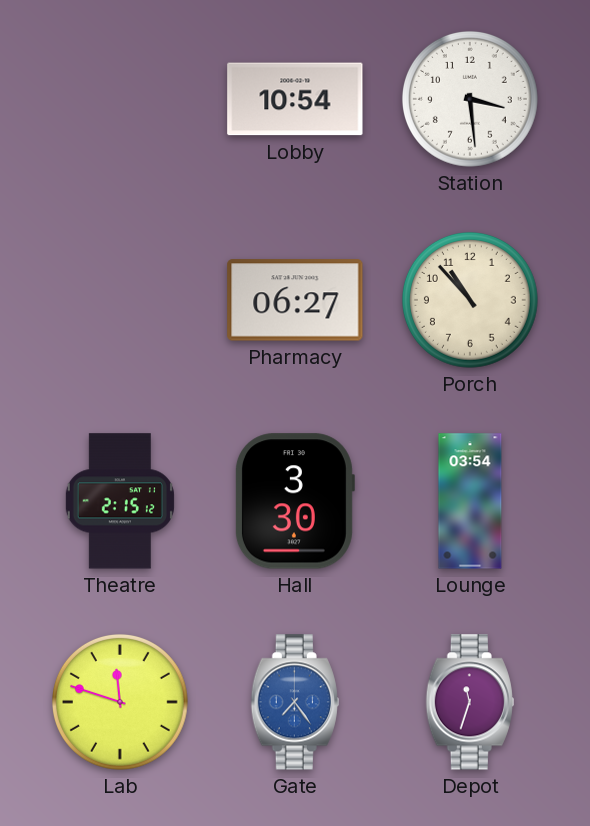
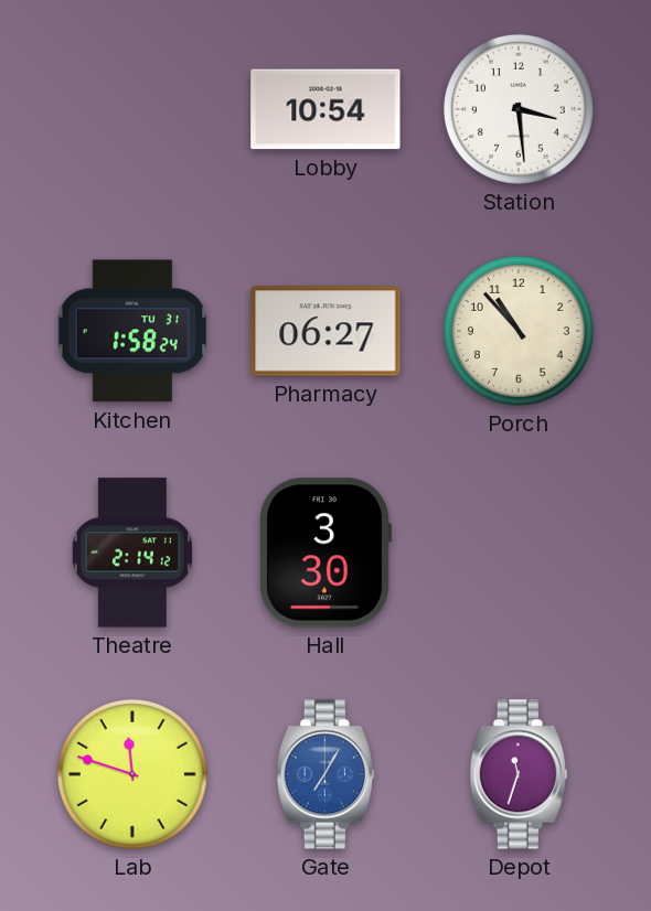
Kitchen: none -> 1:58 (132, 331)
Theatre: 2:15 -> 2:14 (132, 553)
Lounge: 03:54 -> none (470, 501)
Gate: 7:24 -> 7:05 (325, 774)
